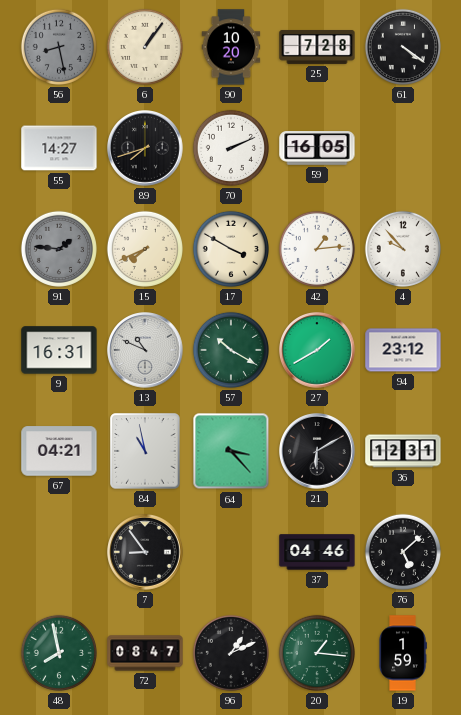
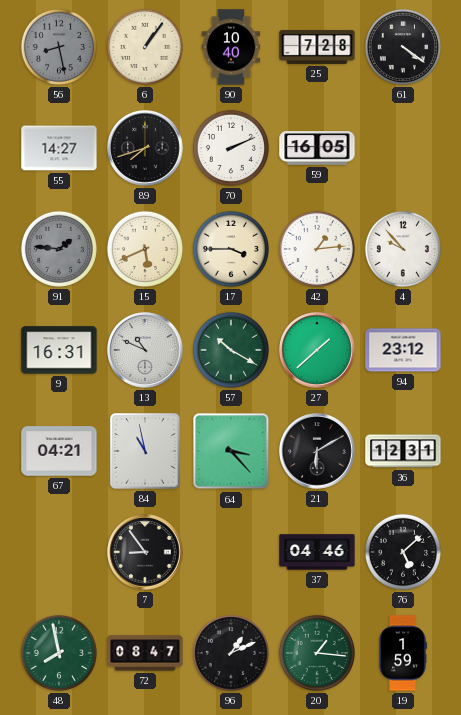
90: 10:20 -> 10:40 (231, 47)
15: 7:41 -> 5:41 (145, 249)
17: 3:50 -> 3:45 (231, 249)
27: 1:40 -> 1:38 (318, 351)
